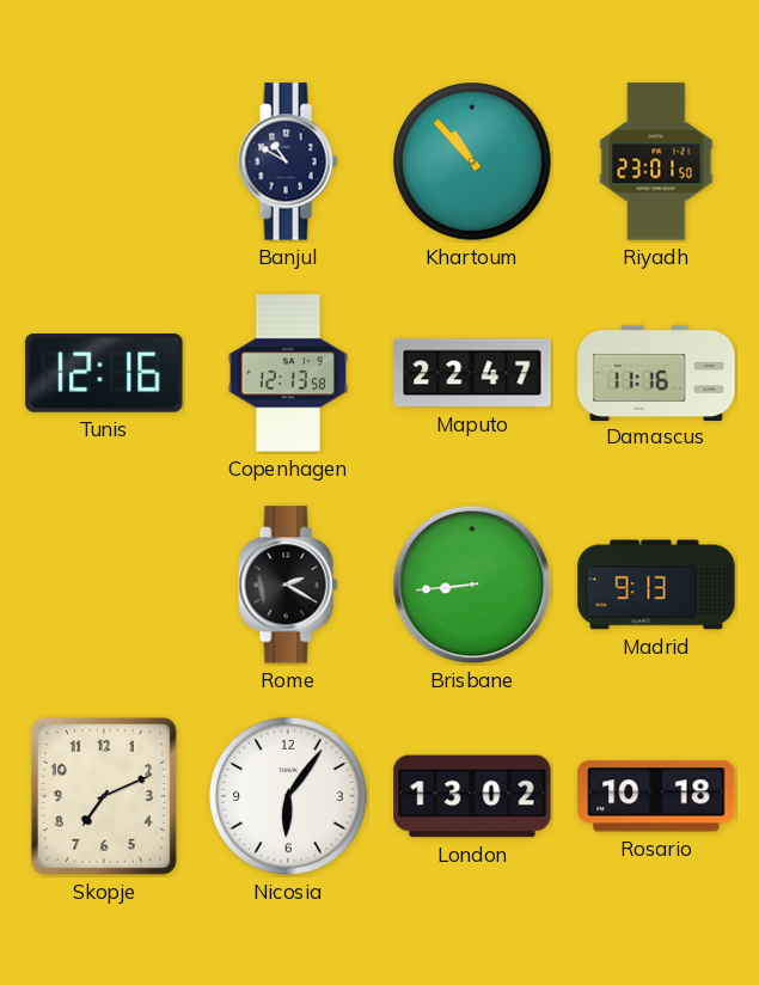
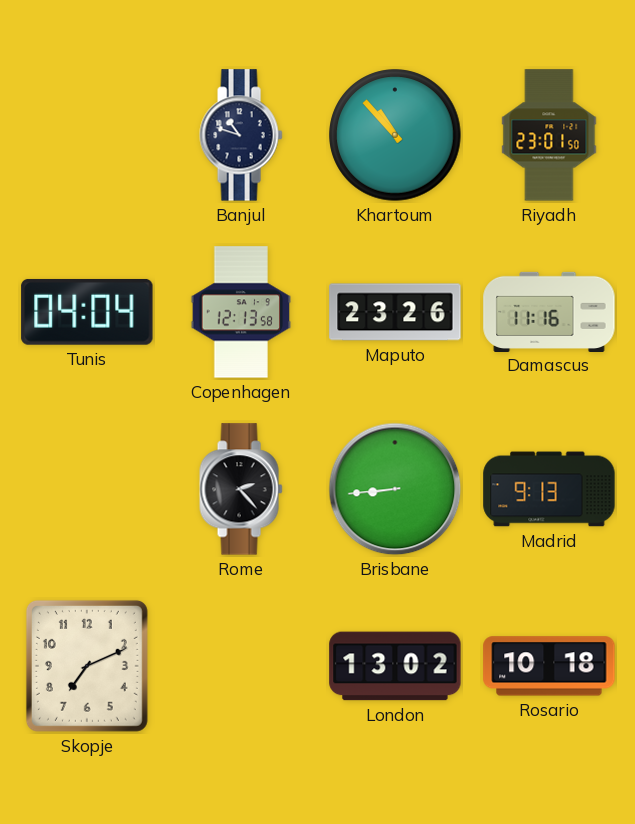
Banjul: 10:50 -> 10:48 (241, 135)
Tunis: 12:16 -> 04:04 (87, 312)
Maputo: 22:47 -> 23:26 (395, 312)
Rome: 2:20 -> 2:23 (241, 489)
Nicosia: 6:06 -> none (288, 796)
